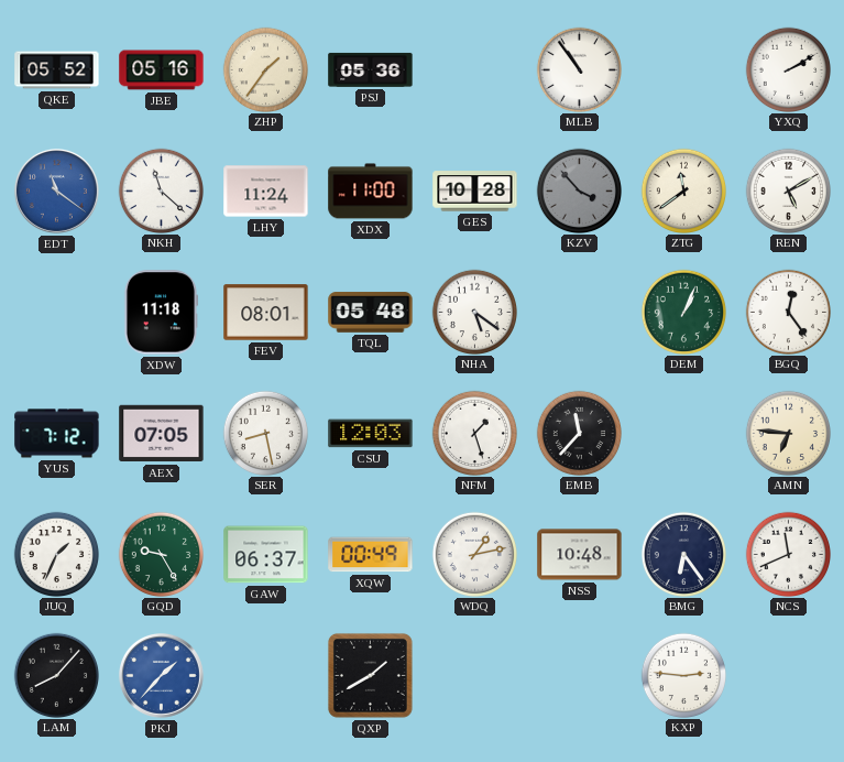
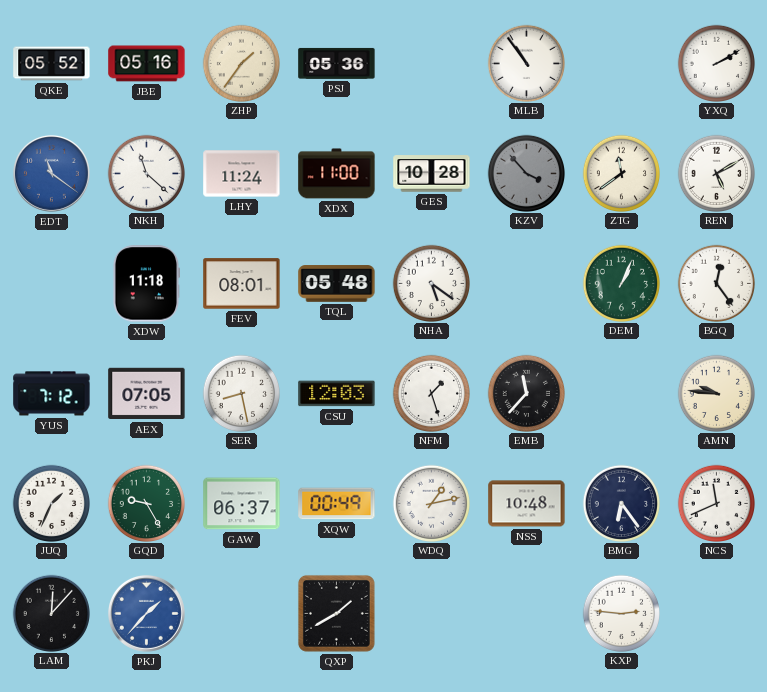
AMN: 6:46 -> 9:46 (716, 393)
LAM: 8:07 -> 12:07 (51, 613)
